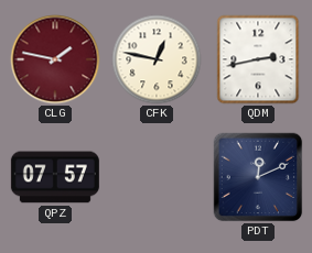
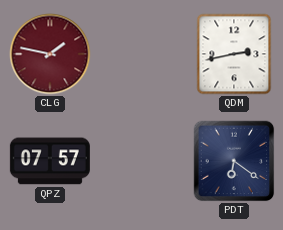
CFK: 12:47 -> none (157, 59)
PDT: 12:11 -> 6:21 (234, 161)
